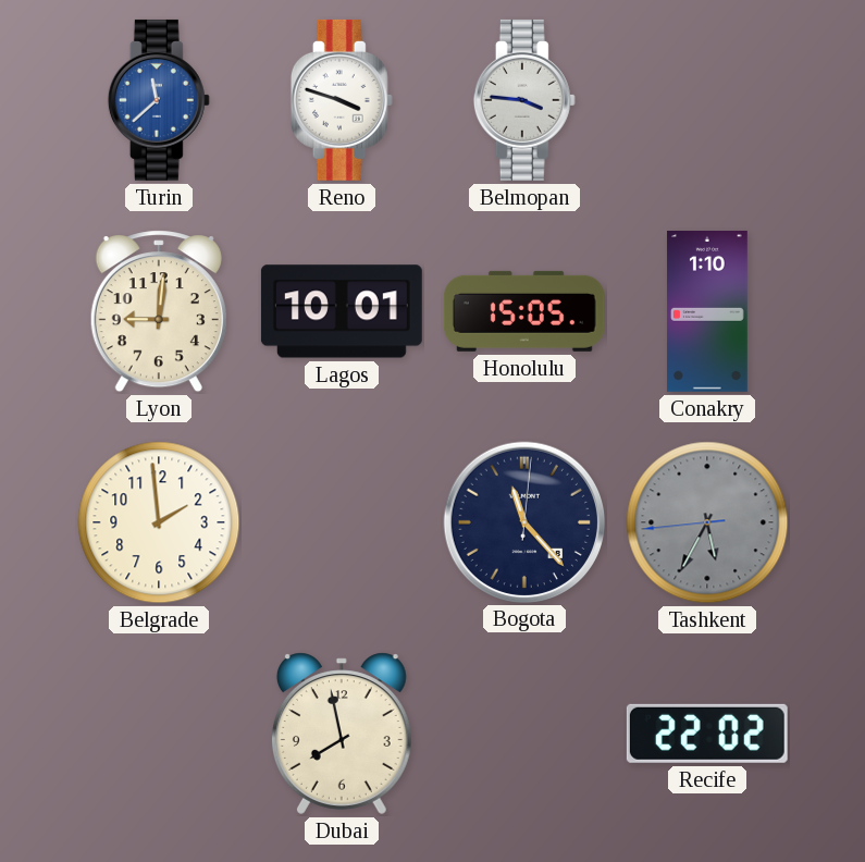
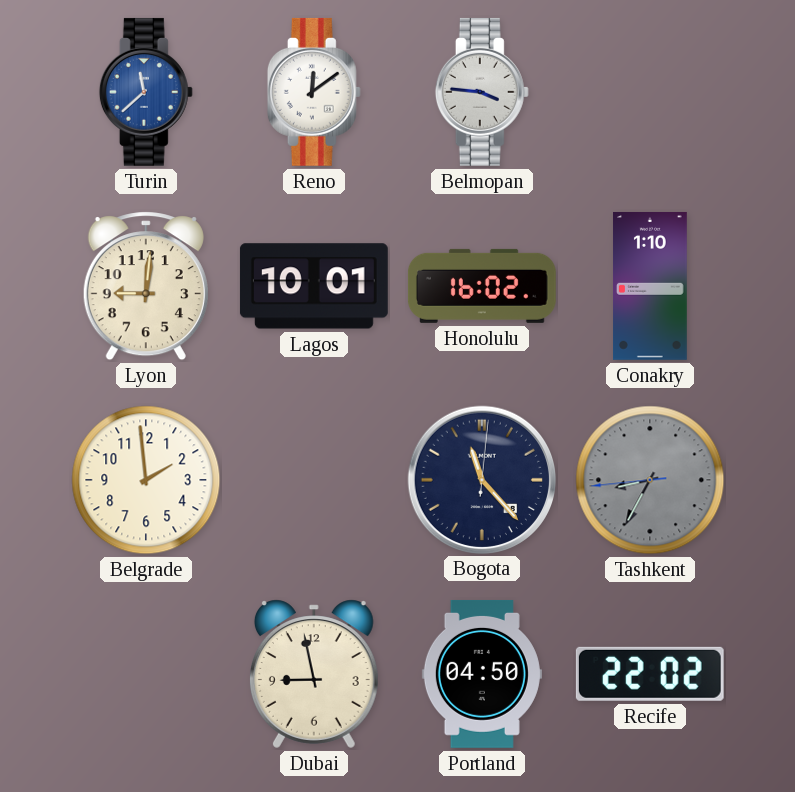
Reno: 3:48 -> 12:09 (314, 92)
Honolulu: 15:05 -> 16:02 (482, 286)
Tashkent: 5:34 -> 8:34 (650, 480)
Dubai: 7:58 -> 8:58 (314, 674)
Portland: none -> 04:50 (482, 674)
